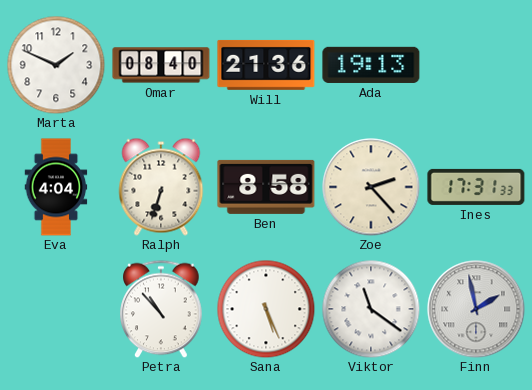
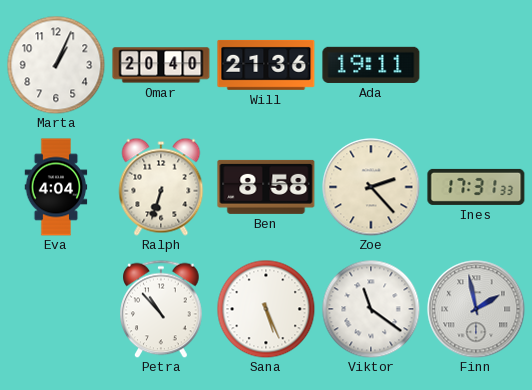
Marta: 1:49 -> 1:04 (56, 65)
Omar: 08:40 -> 20:40 (161, 65)
Ada: 19:13 -> 19:11 (371, 65)
